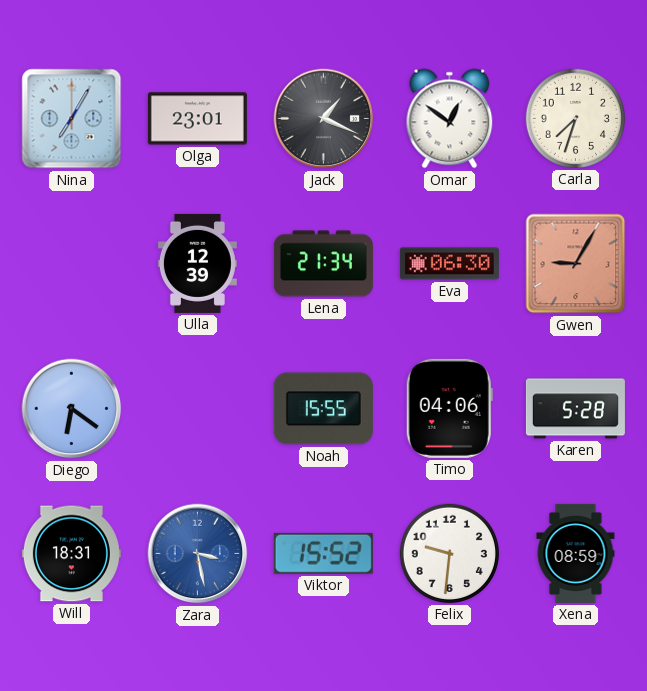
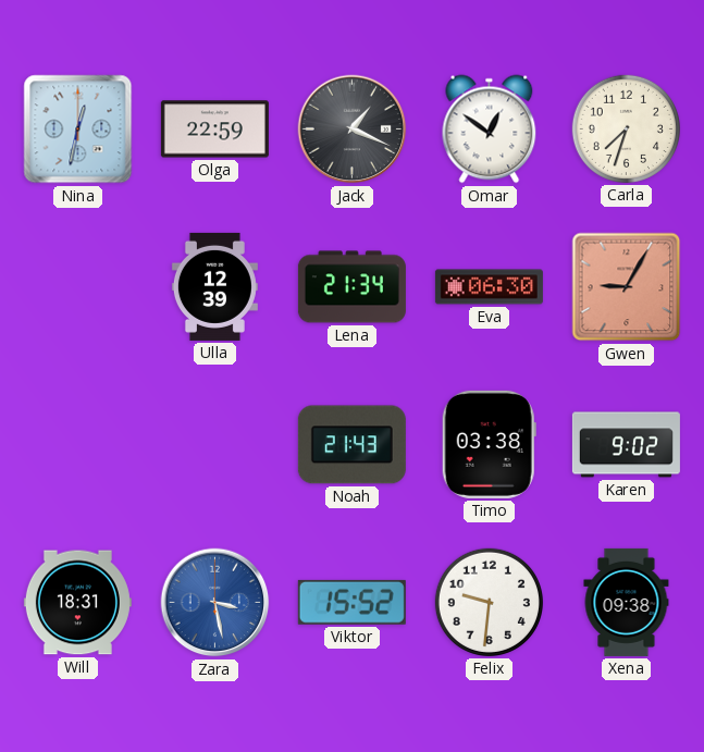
Nina: 7:05 -> 12:32 (78, 130)
Olga: 23:01 -> 22:59 (214, 130)
Diego: 6:21 -> none (72, 409)
Noah: 15:55 -> 21:43 (351, 445)
Timo: 04:06 -> 03:38 (489, 444)
Karen: 5:28 -> 9:02 (626, 445)
Xena: 08:59 -> 09:38 (627, 602)
